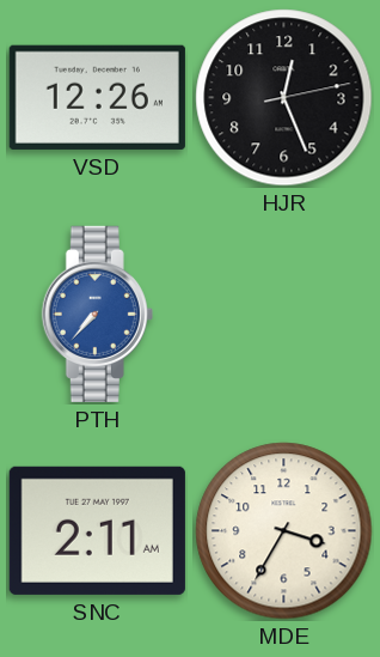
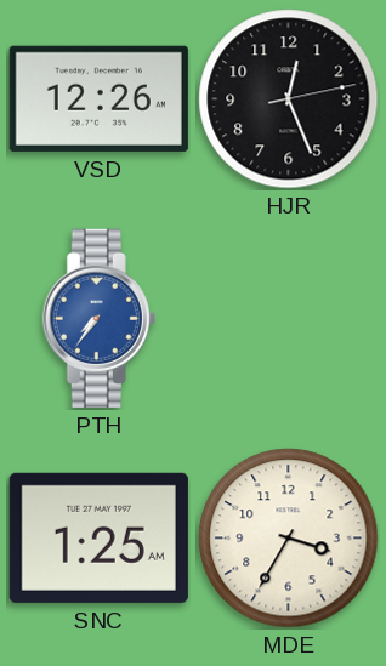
PTH: 7:37 -> 7:36 (98, 318)
SNC: 2:11 -> 1:25 (98, 537)
